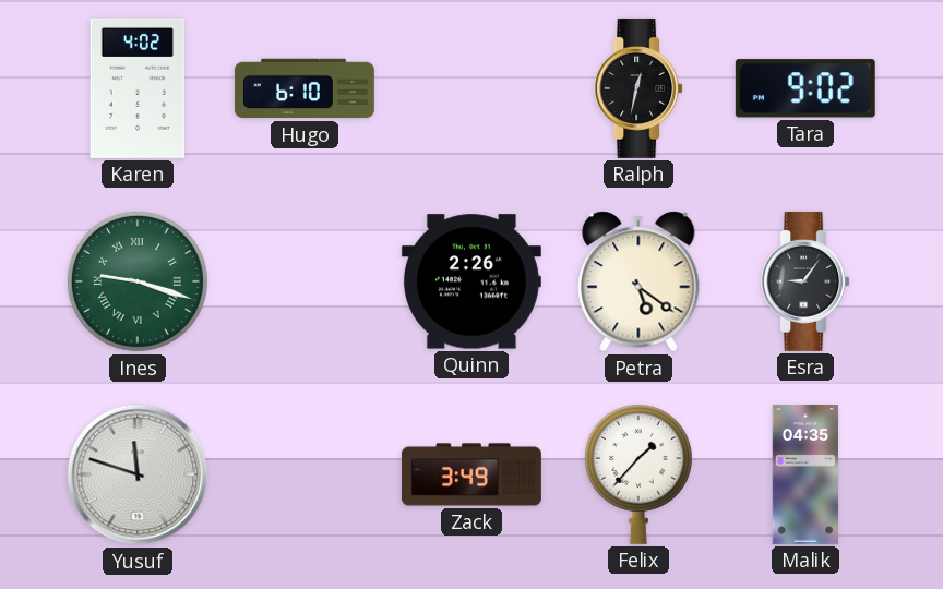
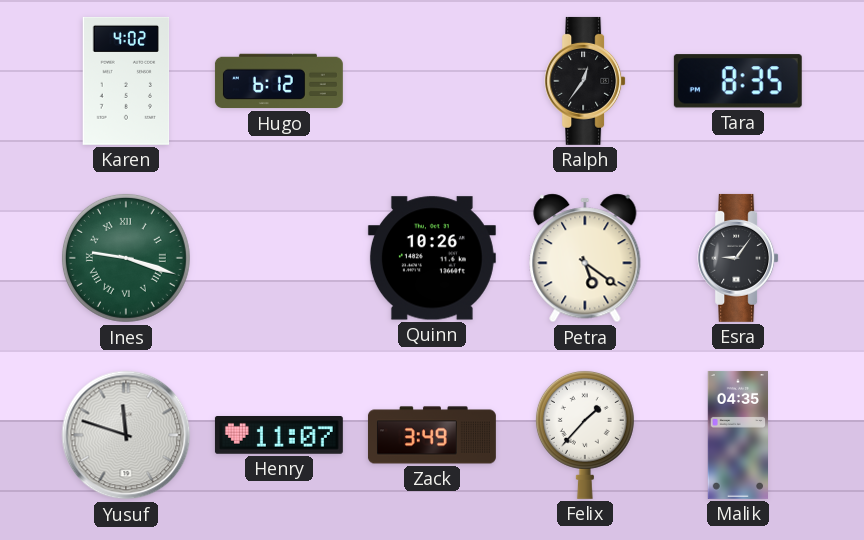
Hugo: 6:10 -> 6:12 (279, 81)
Ralph: 12:32 -> 12:36 (585, 81)
Tara: 9:02 -> 8:35 (738, 81)
Quinn: 2:26 -> 10:26 (432, 258)
Henry: none -> 11:07 (279, 435)
